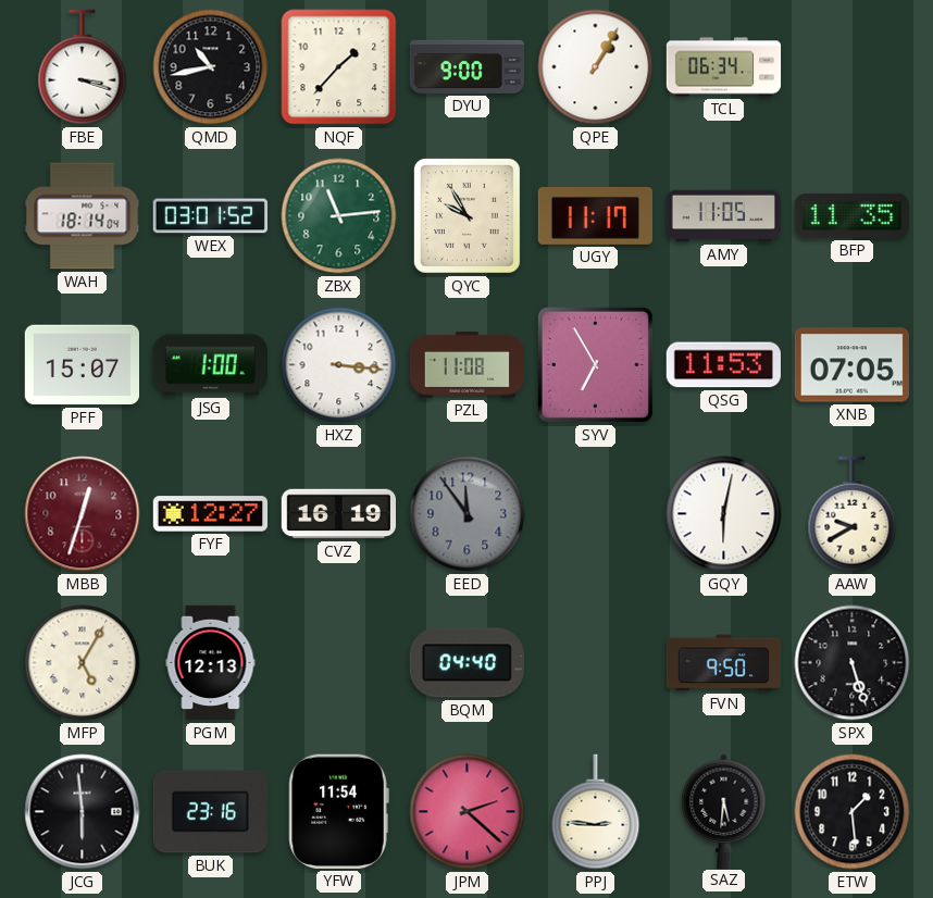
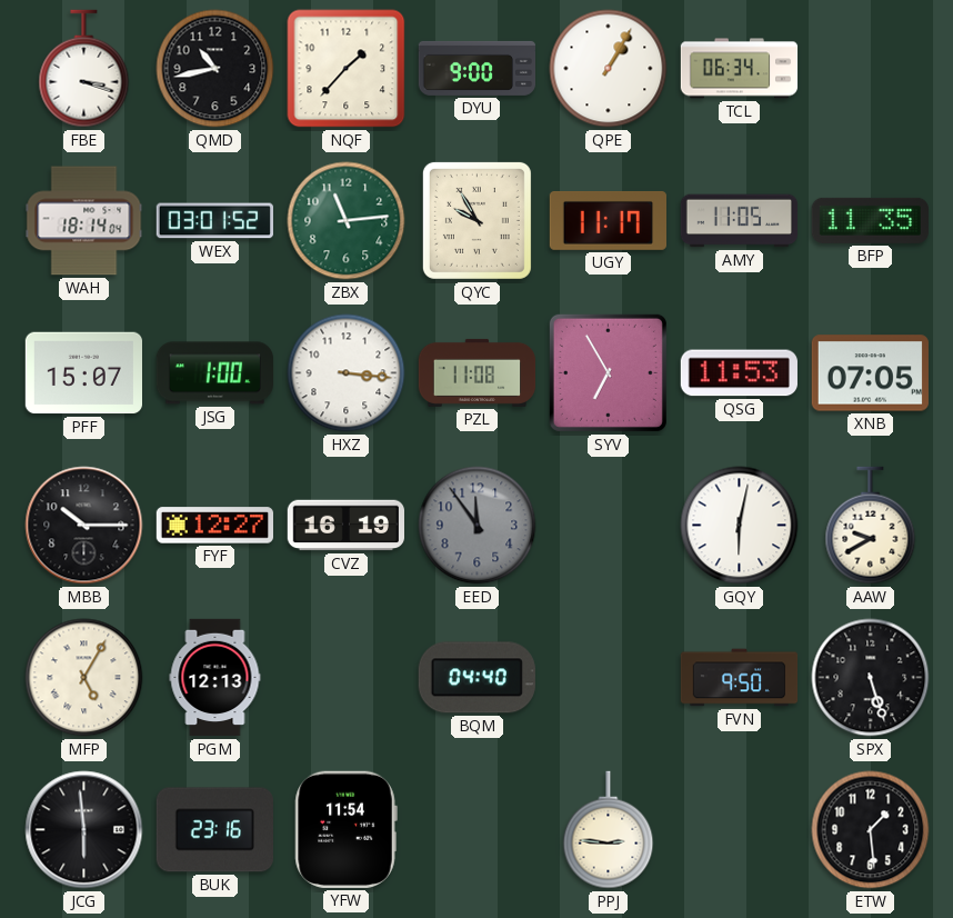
MBB: 12:33 -> 10:15 (84, 526)
MBB dial: burgundy -> black (84, 526)
JPM: 2:22 -> none (468, 812)
SAZ: 5:31 -> none (724, 811)
